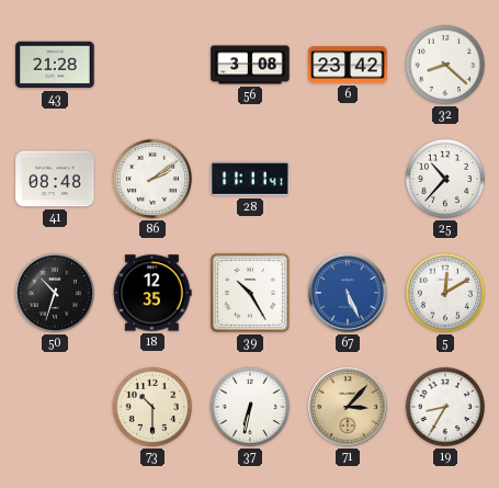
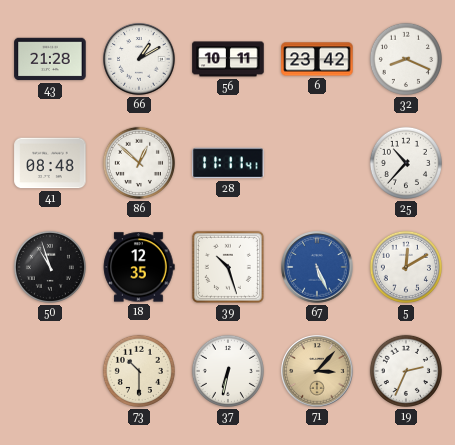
66: none -> 1:10 (139, 59)
56: 3:08 -> 10:11 (228, 59)
32: 8:22 -> 8:19 (406, 59)
86: 2:09 -> 12:52 (139, 163)
50: 10:33 -> 10:57 (50, 267)
39: 10:25 -> 10:27 (228, 267)
19: 8:35 -> 2:34 (406, 371)
